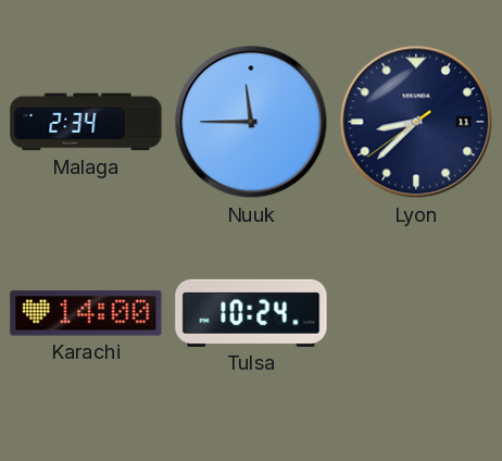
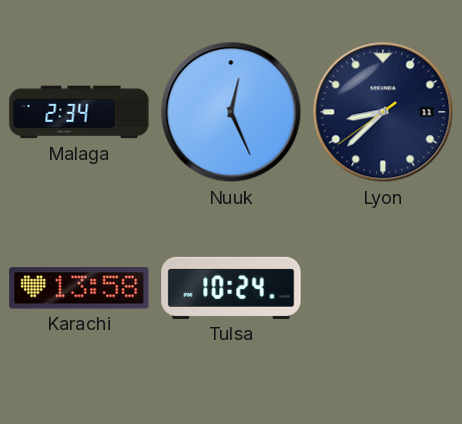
Nuuk: 11:45 -> 12:26 (231, 112)
Karachi: 14:00 -> 13:58 (79, 288)
